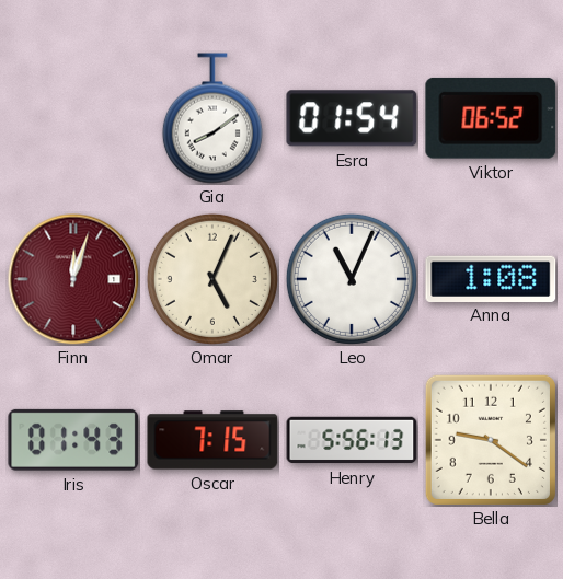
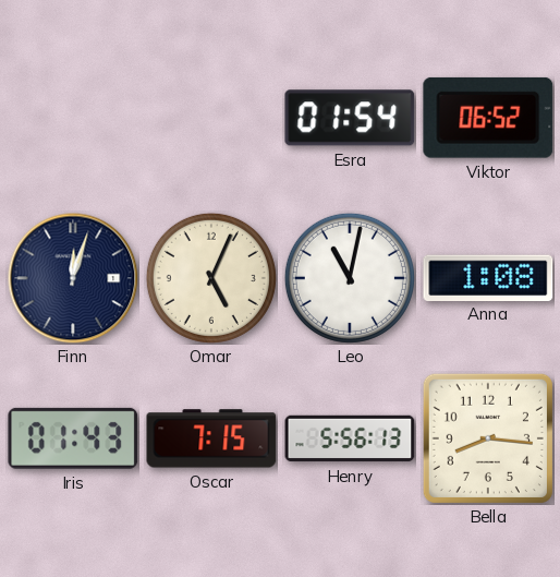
Gia: 8:09 -> none (212, 118)
Finn dial: burgundy -> navy (73, 278)
Leo: 11:04 -> 11:02 (350, 278)
Bella: 9:21 -> 8:16 (488, 438)
